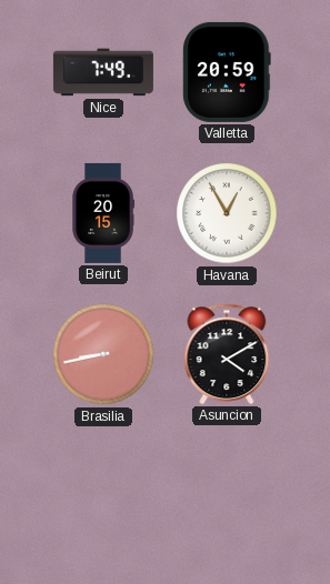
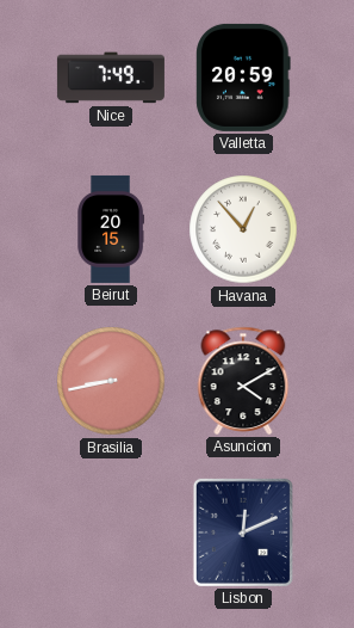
Havana: 12:55 -> 12:53 (243, 229)
Lisbon: none -> 12:11 (243, 532)
